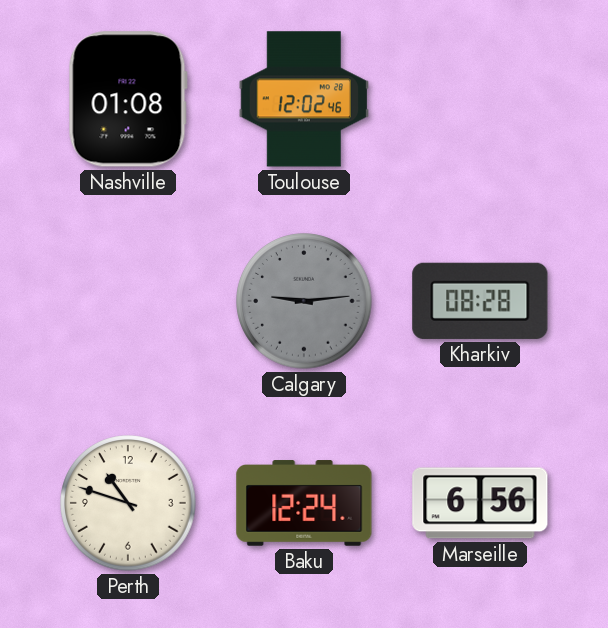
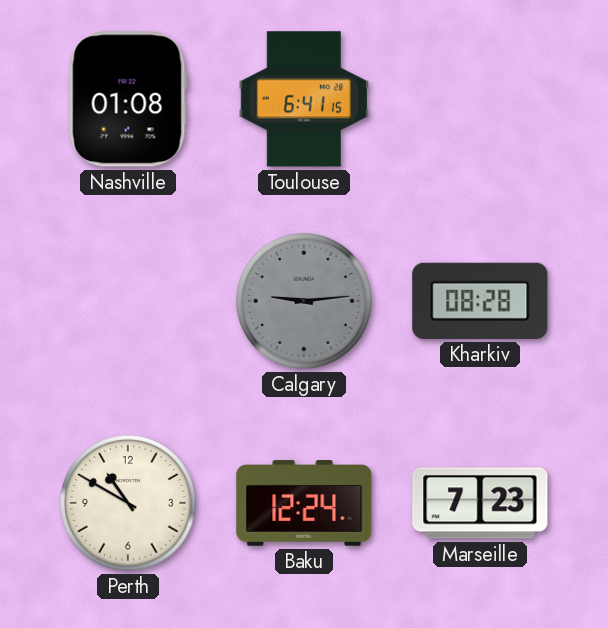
Toulouse: 12:02 -> 6:41 (304, 99)
Perth: 10:48 -> 10:50 (128, 503)
Marseille: 6:56 -> 7:23 (480, 503)
